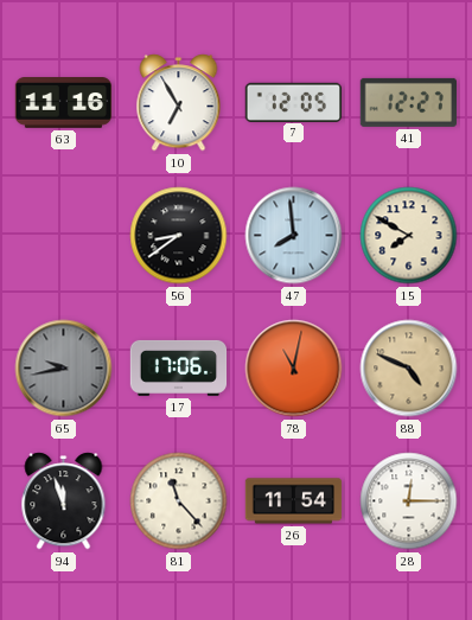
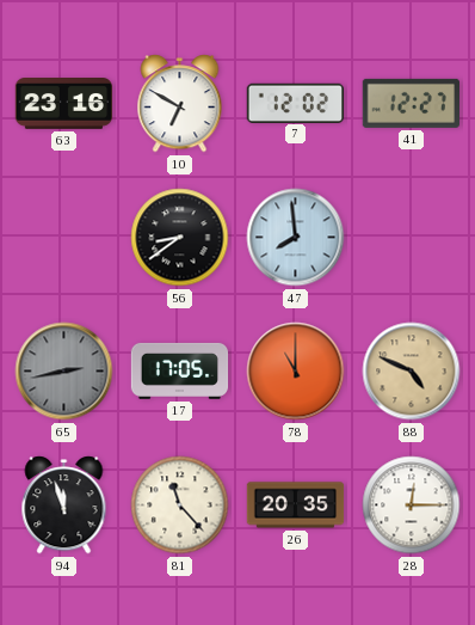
63: 11:16 -> 23:16 (64, 104)
10: 6:55 -> 6:50 (180, 104)
7: 12:05 -> 12:02 (296, 103)
15: 7:50 -> none (409, 236)
65: 9:43 -> 2:43 (64, 372)
17: 17:06 -> 17:05 (180, 370)
78: 11:02 -> 11:00 (296, 372)
26: 11:54 -> 20:35 (296, 505)
